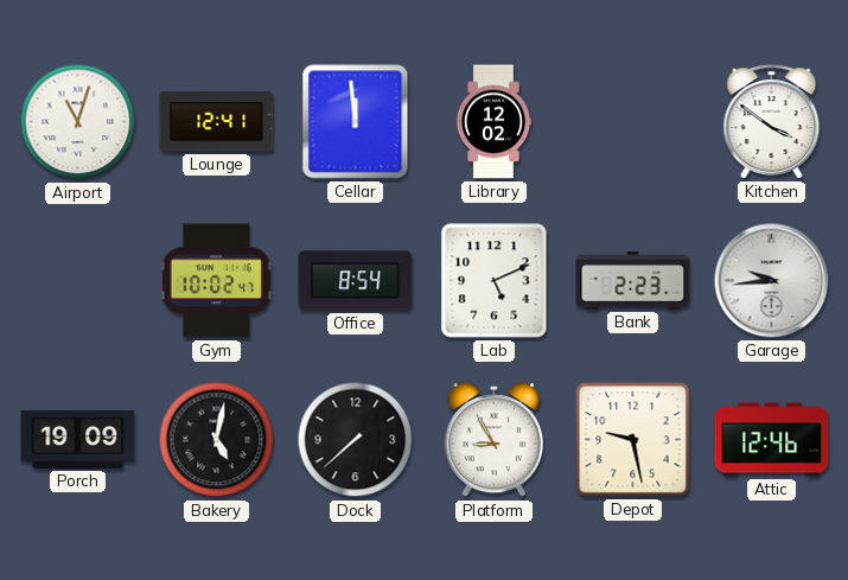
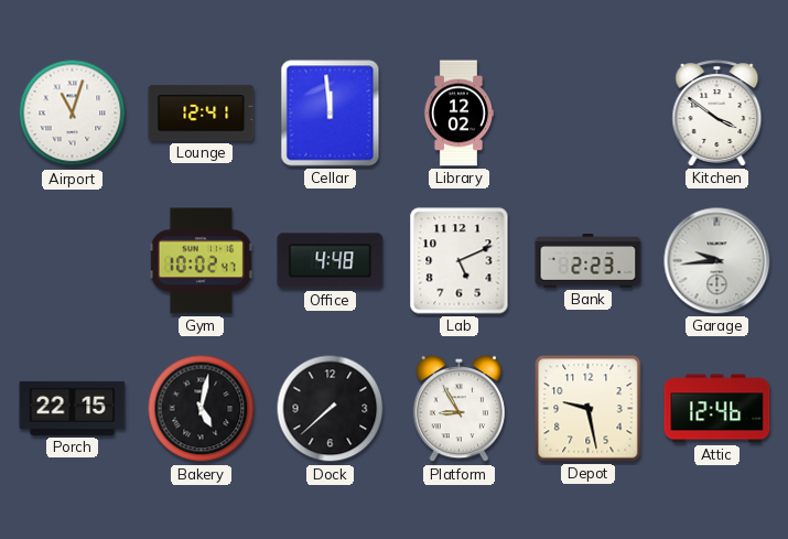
Office: 8:54 -> 4:48 (331, 261)
Porch: 19:09 -> 22:15 (73, 408)
